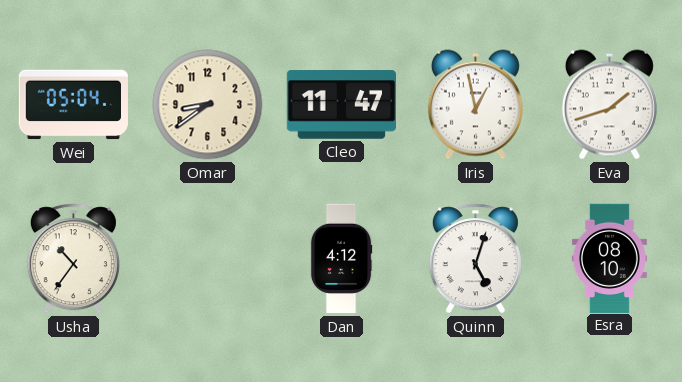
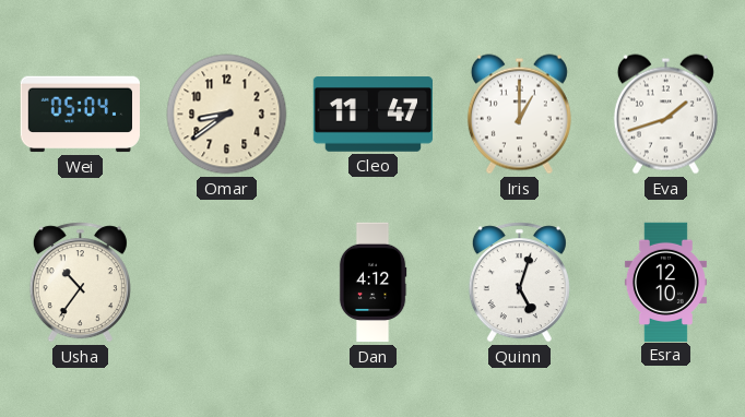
Iris: 12:58 -> 1:00 (519, 115)
Esra: 08:10 -> 12:10 (665, 282)
